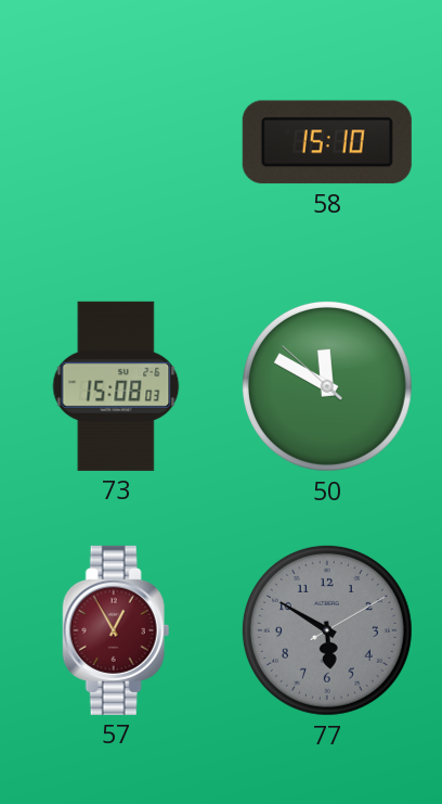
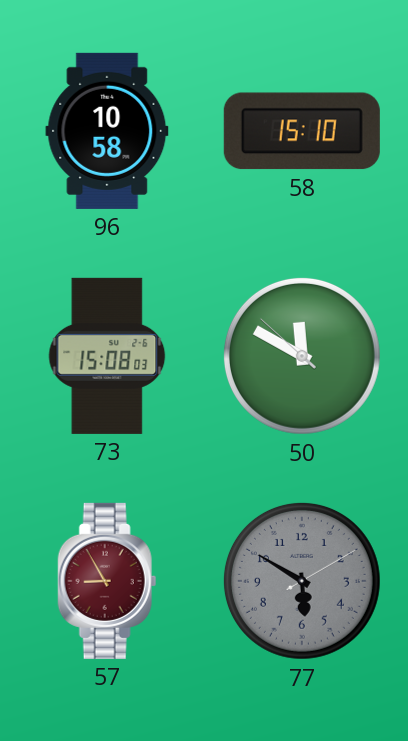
96: none -> 10:58 (107, 131)
57: 12:55 -> 8:55 (107, 581)
